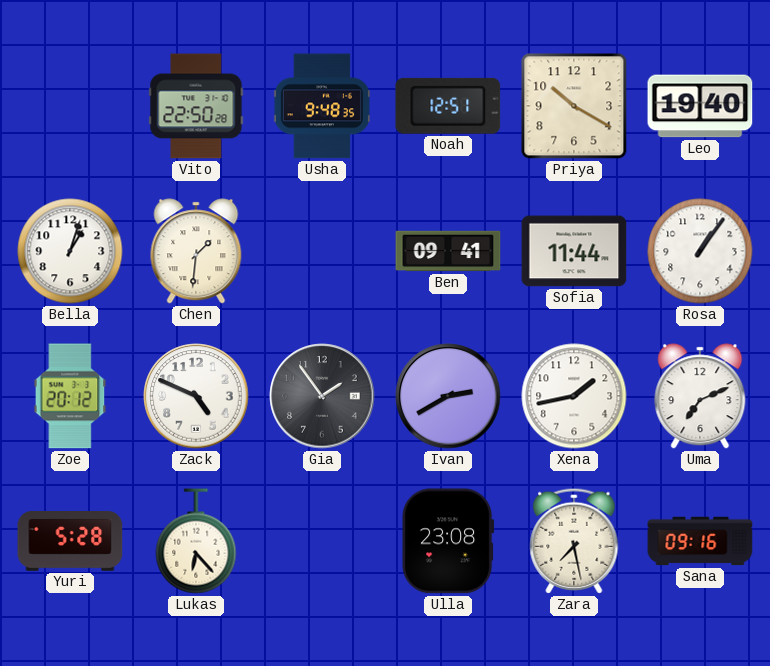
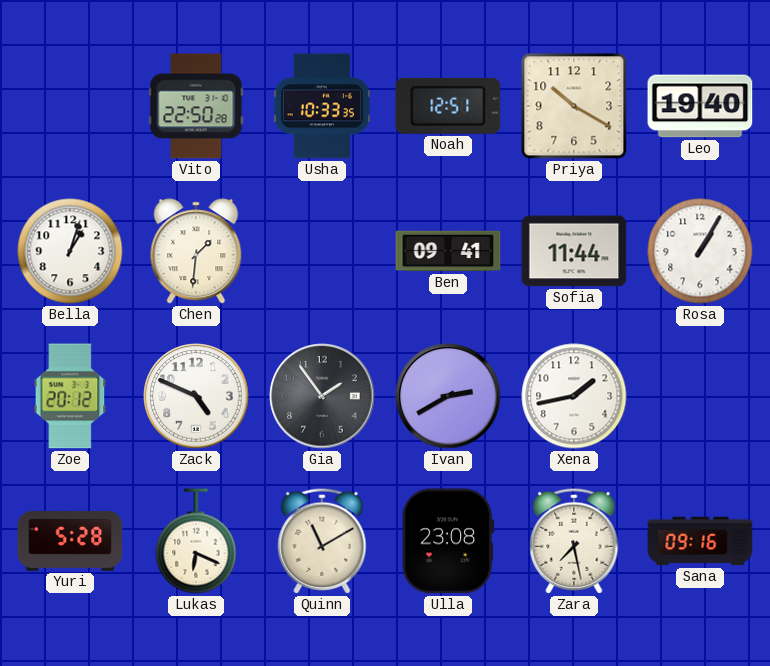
Usha: 9:48 -> 10:33 (322, 106)
Rosa: 1:06 -> 1:05 (700, 251)
Uma: 7:11 -> none (700, 396)
Lukas: 6:23 -> 6:19 (196, 541)
Quinn: none -> 11:10 (322, 541)
